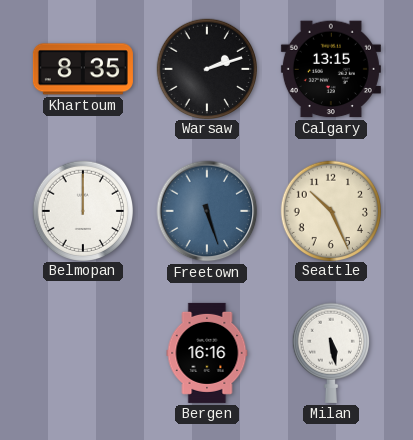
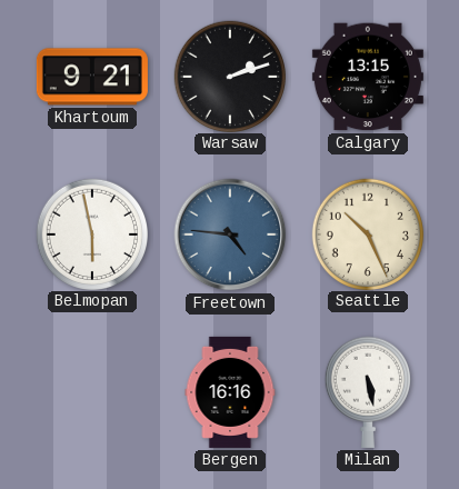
Khartoum: 8:35 -> 9:21 (92, 77)
Belmopan: 12:00 -> 5:58 (91, 233)
Freetown: 5:27 -> 4:46 (230, 234)
